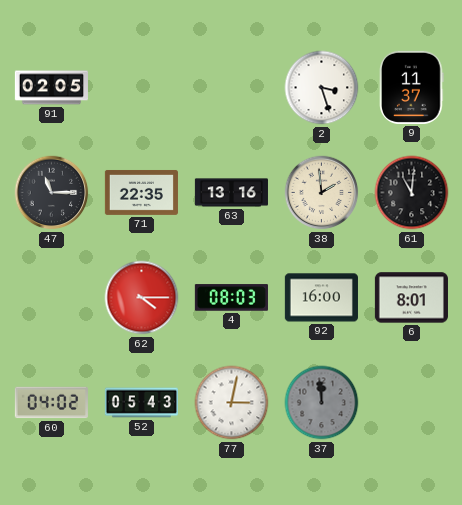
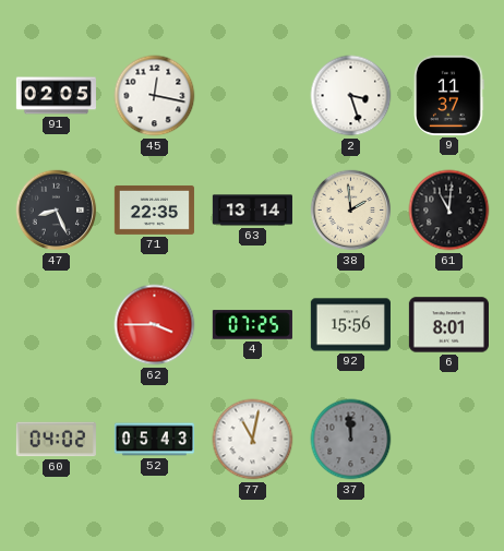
45: none -> 12:17 (155, 96)
47: 11:15 -> 8:26 (57, 211)
63: 13:16 -> 13:14 (252, 211)
62: 4:15 -> 3:45 (155, 325)
4: 08:03 -> 07:25 (252, 325)
92: 16:00 -> 15:56 (350, 325)
77: 3:02 -> 11:02 (253, 440)
